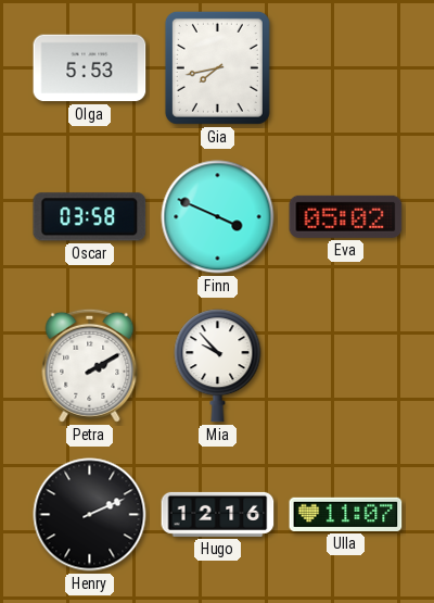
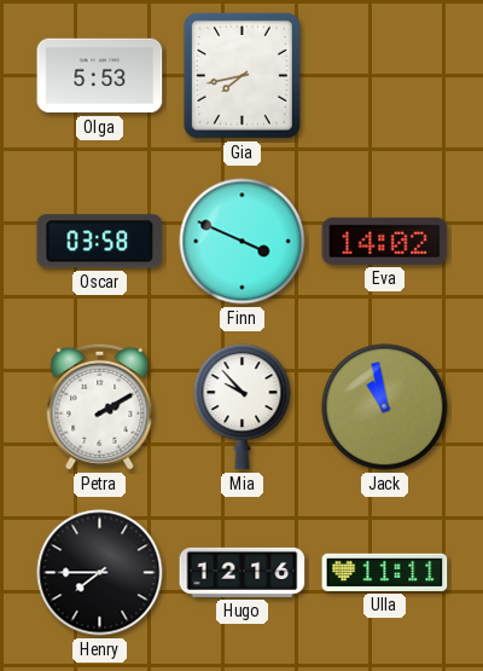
Eva: 05:02 -> 14:02 (385, 241)
Jack: none -> 10:58 (385, 407)
Henry: 2:11 -> 7:45 (100, 573)
Ulla: 11:07 -> 11:11 (385, 572)
